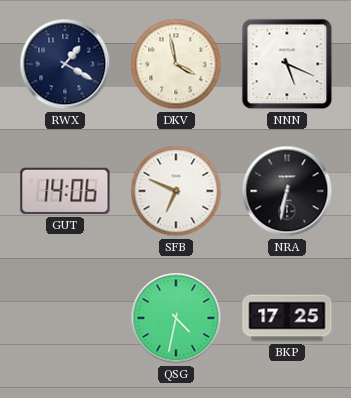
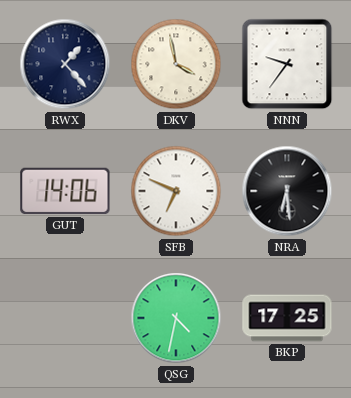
RWX: 1:20 -> 1:23 (65, 64)
NNN: 5:19 -> 9:36 (287, 64)
NRA: 6:32 -> 6:29 (287, 191)
